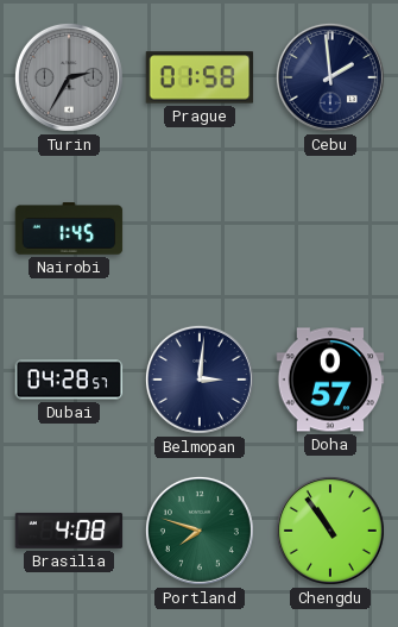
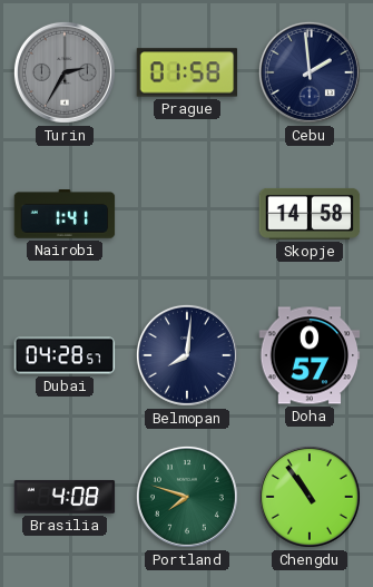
Nairobi: 1:45 -> 1:41 (65, 214)
Skopje: none -> 14:58 (310, 214)
Belmopan: 3:01 -> 8:01 (187, 355)
